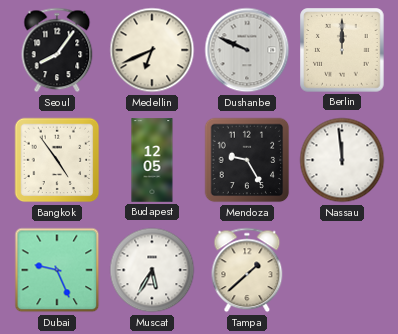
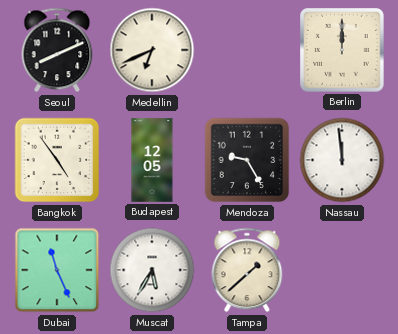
Seoul: 8:06 -> 8:11 (57, 50)
Dushanbe: 9:49 -> none (247, 50)
Dubai: 9:26 -> 11:26 (57, 270)
